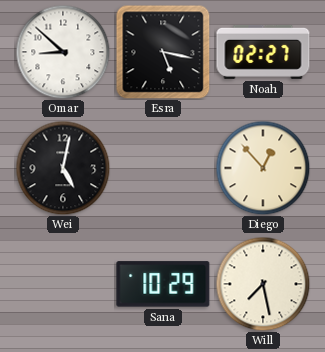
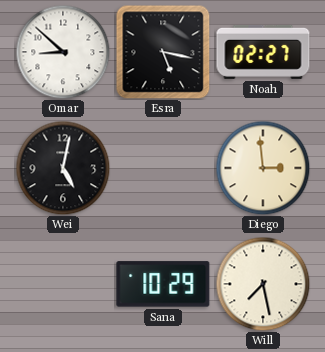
Diego: 12:53 -> 2:59 (263, 168)
